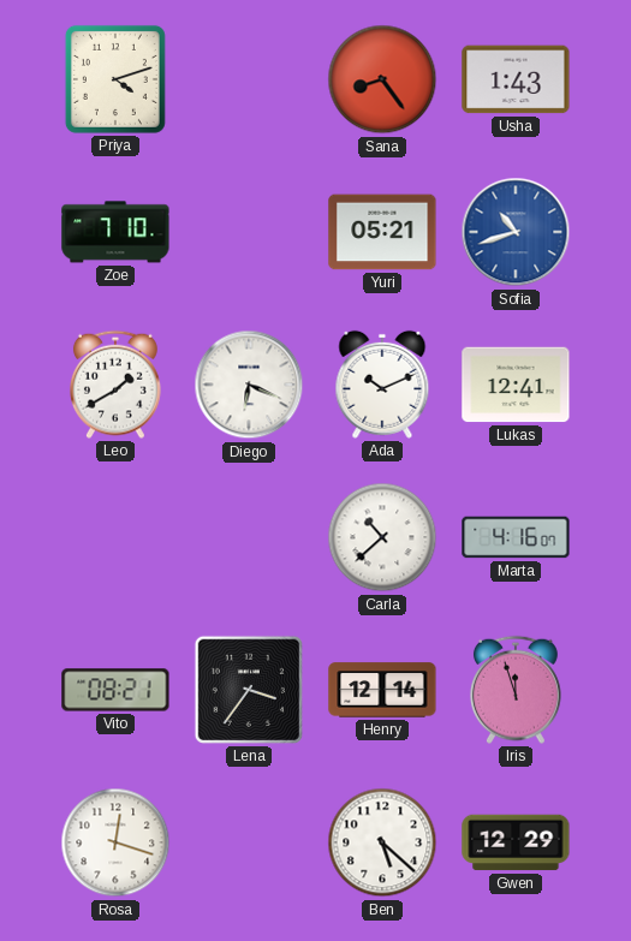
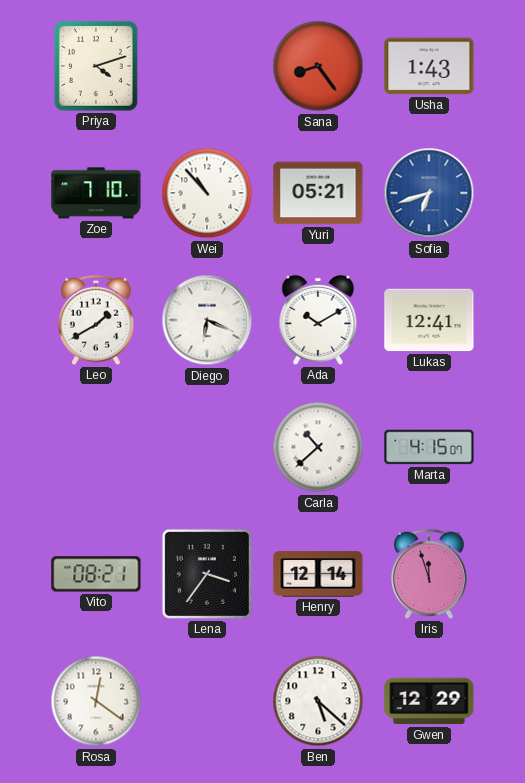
Wei: none -> 10:53 (207, 193)
Sofia: 10:42 -> 6:42 (429, 193)
Ada: 10:11 -> 10:10 (318, 320)
Marta: 4:16 -> 4:15 (429, 447)
Rosa: 12:18 -> 12:21 (96, 701)
